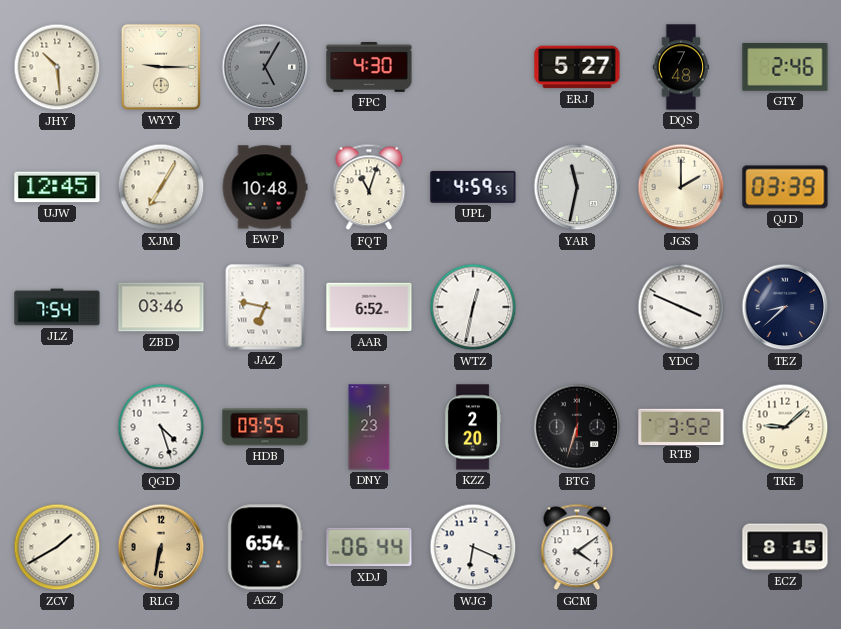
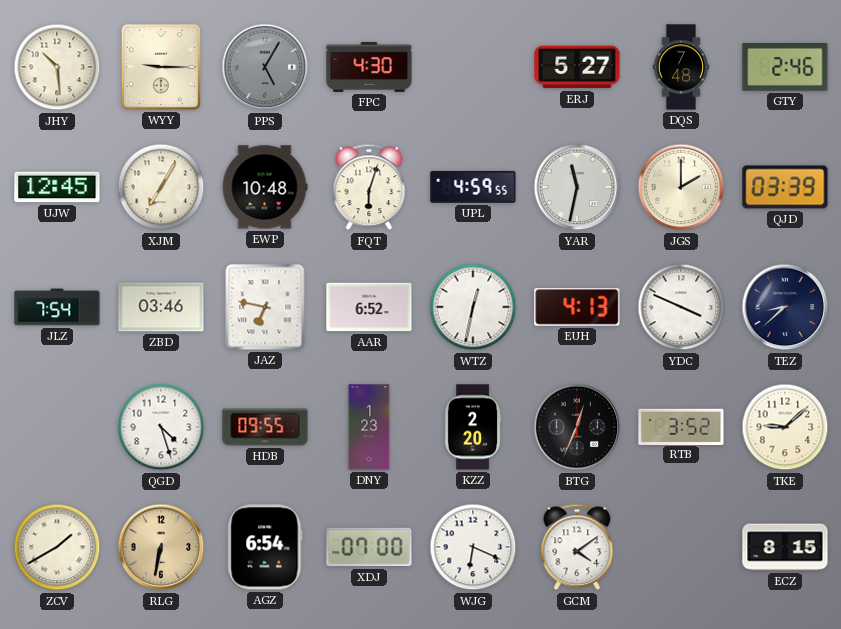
FQT: 11:03 -> 6:03 (369, 187)
EUH: none -> 4:13 (577, 307)
BTG: 6:33 -> 12:34 (577, 427)
XDJ: 06:44 -> 07:00 (369, 547)
